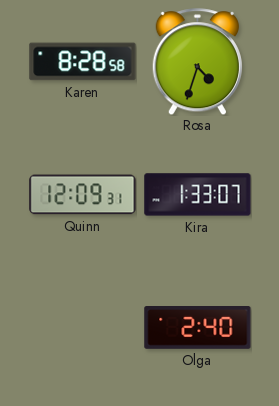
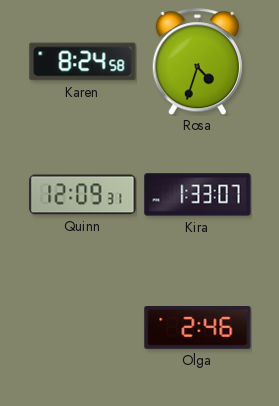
Karen: 8:28 -> 8:24 (83, 62)
Olga: 2:40 -> 2:46 (198, 328)
